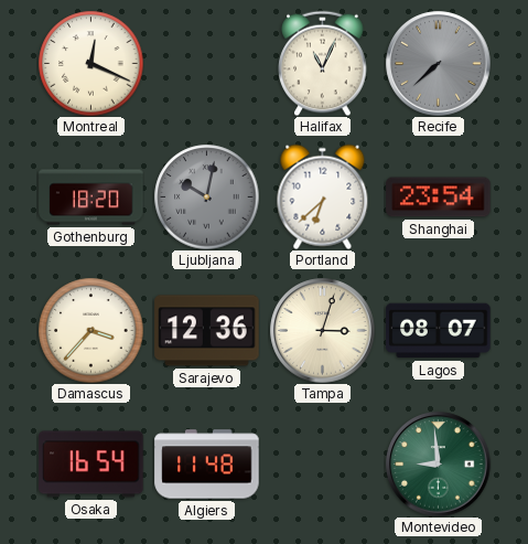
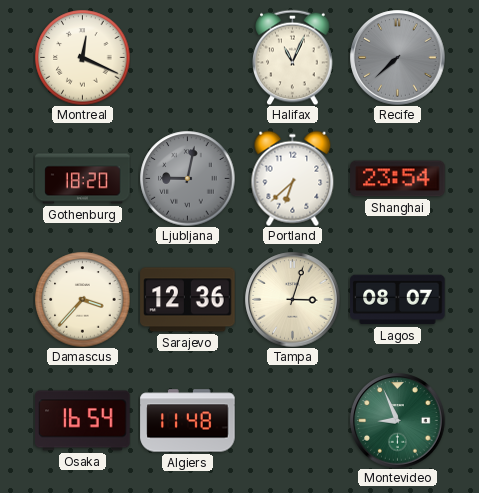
Ljubljana: 10:02 -> 9:02 (187, 178)
Montevideo: 8:59 -> 8:56 (398, 421)
